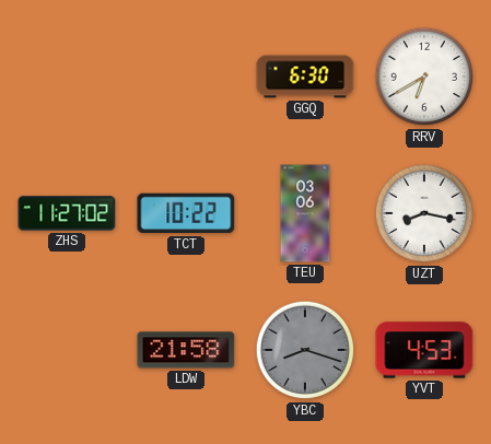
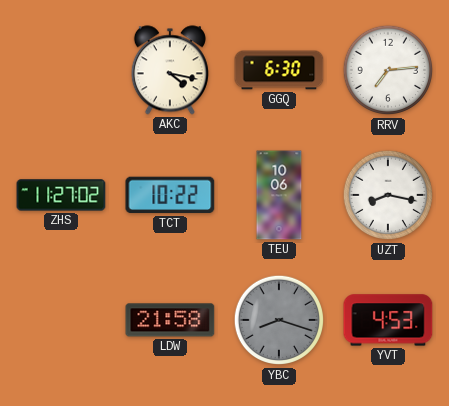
AKC: none -> 4:17 (170, 70)
RRV: 6:40 -> 7:14 (388, 70)
TEU: 03:06 -> 10:06 (279, 195)
